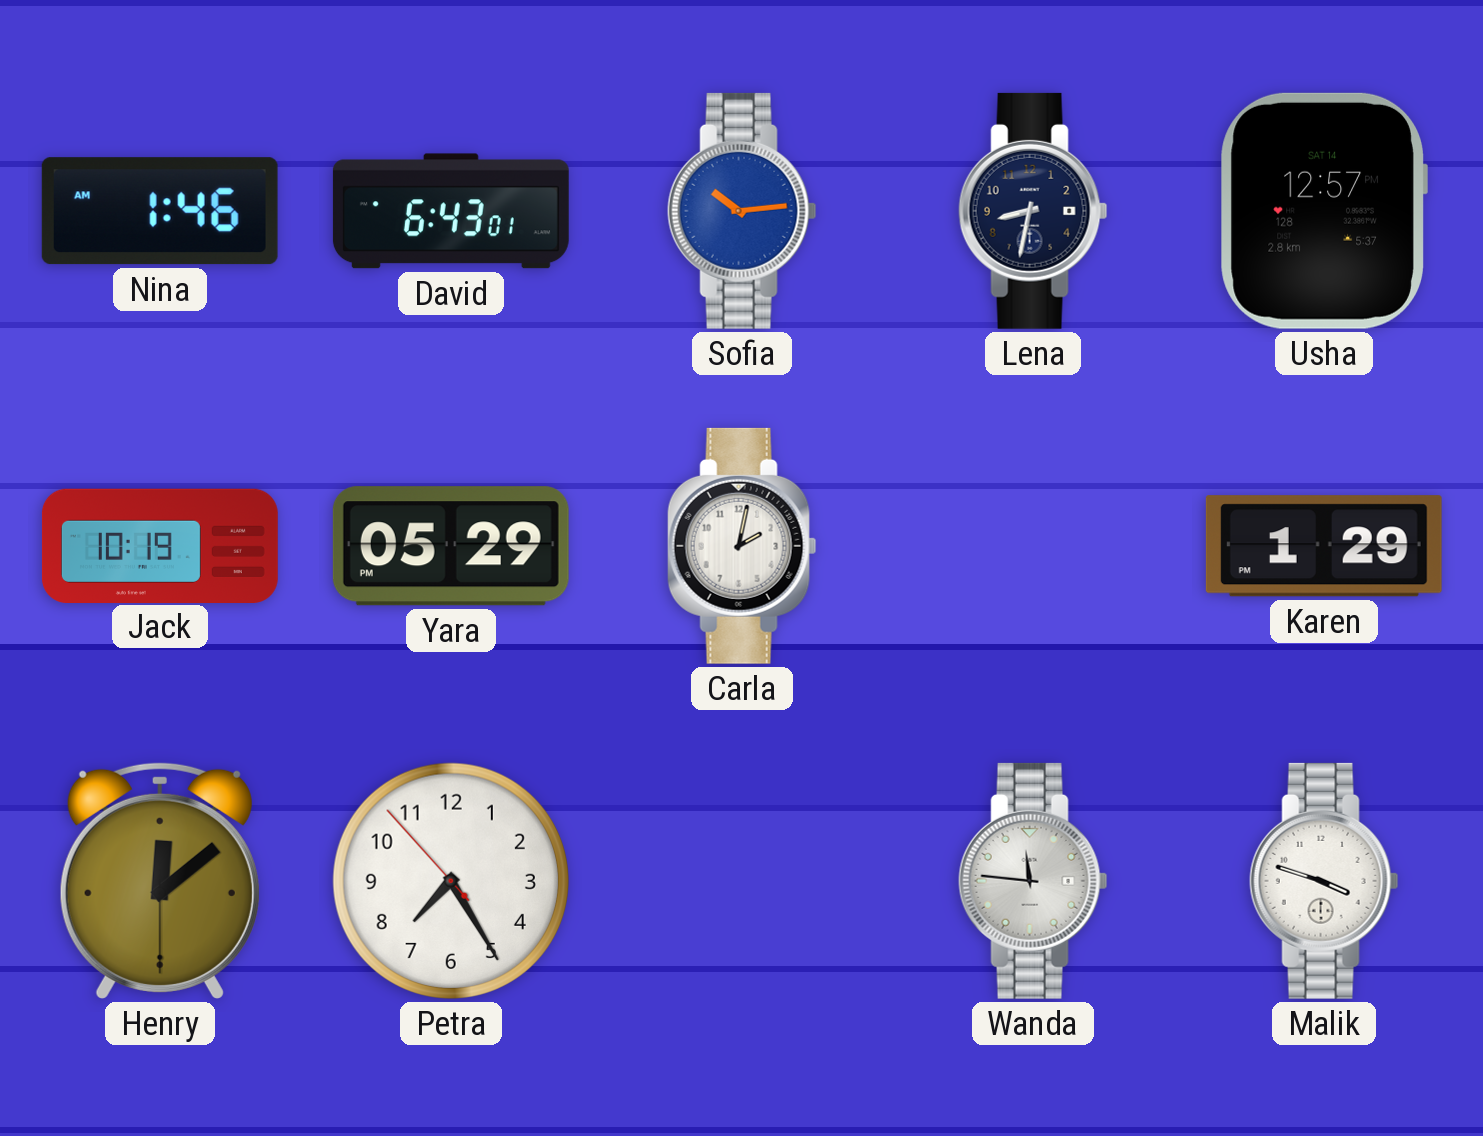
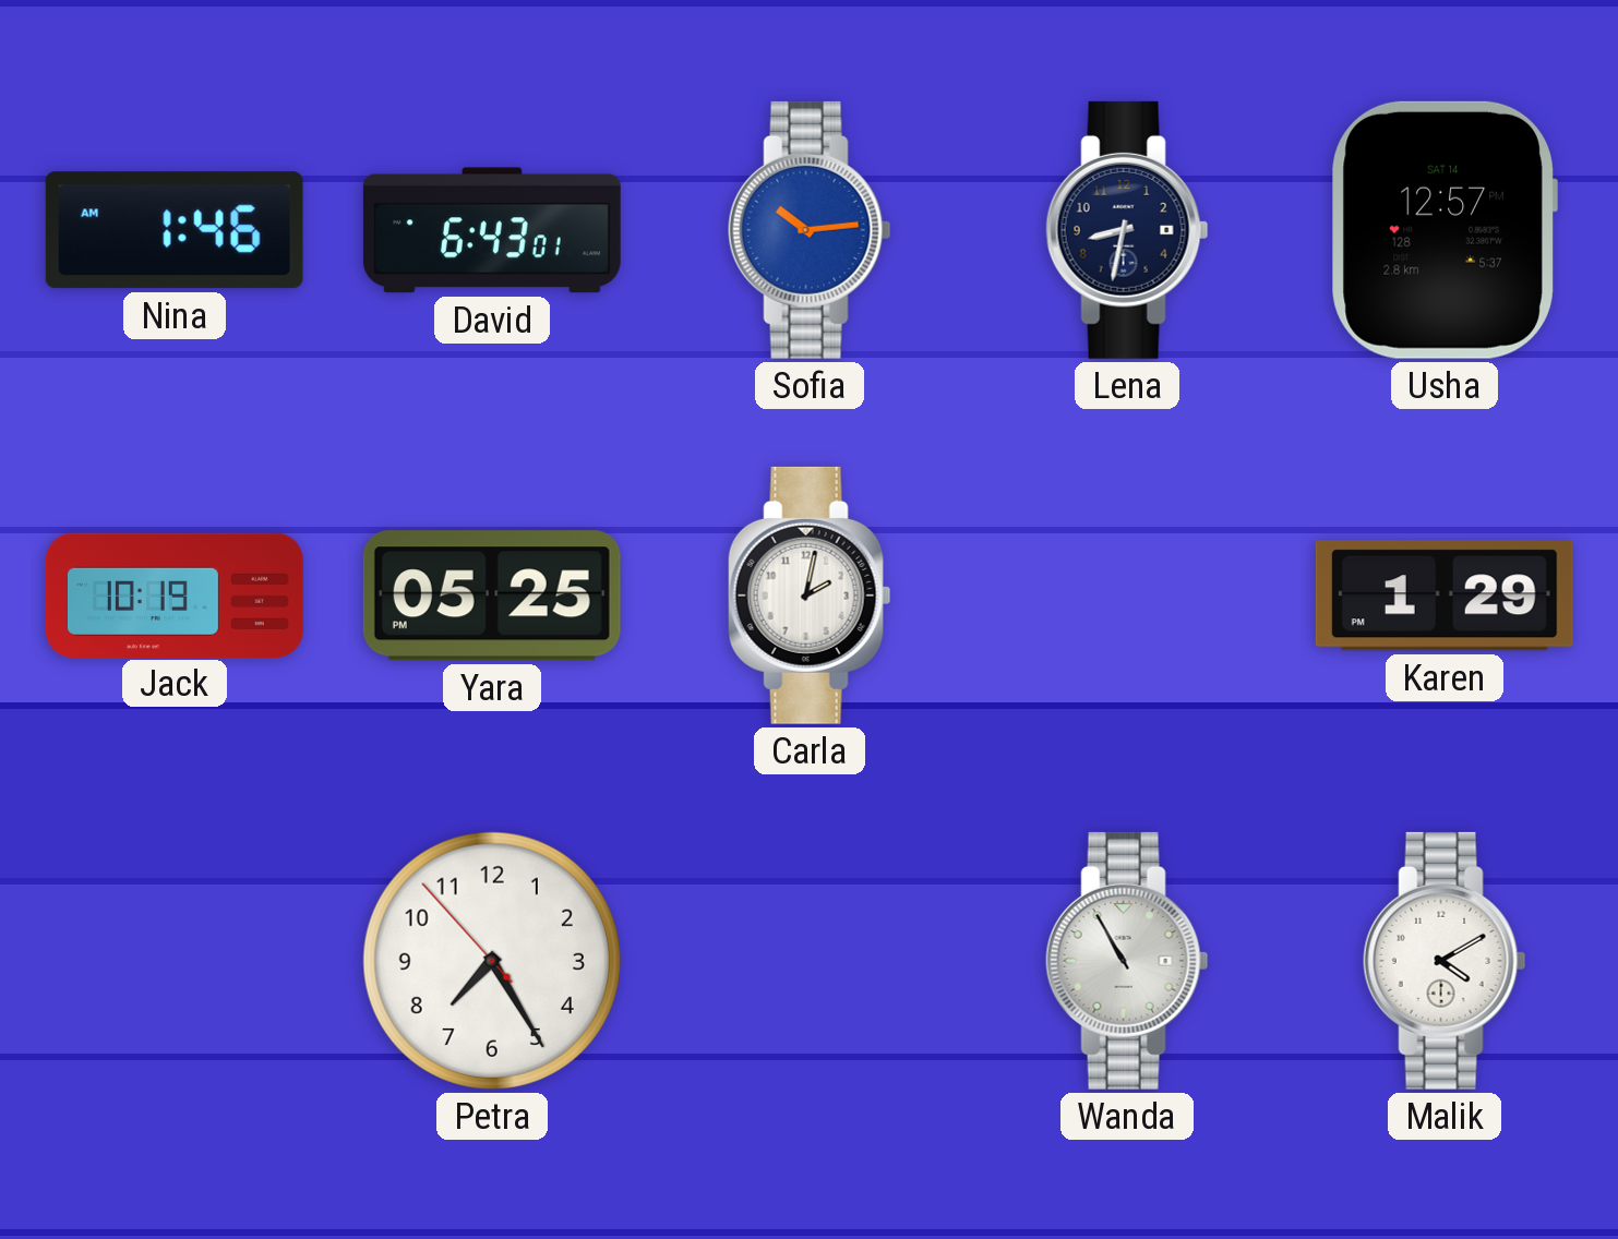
Yara: 05:29 -> 05:25 (492, 596)
Henry: 12:08 -> none (160, 881)
Wanda: 11:46 -> 10:55 (1127, 961)
Malik: 3:48 -> 4:10 (1445, 961)
